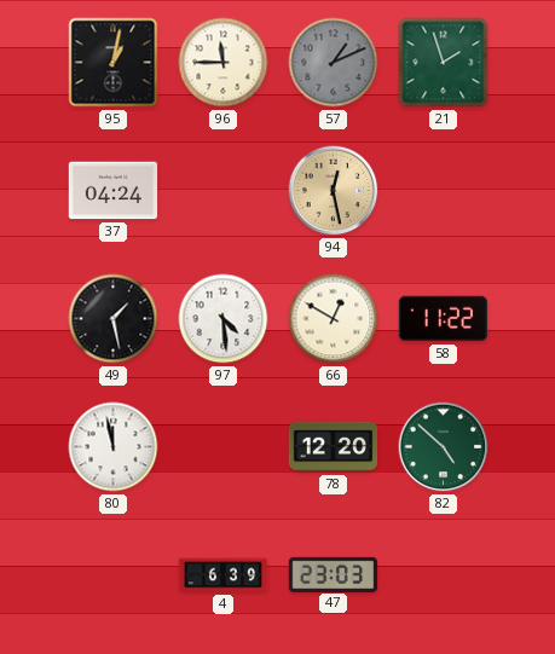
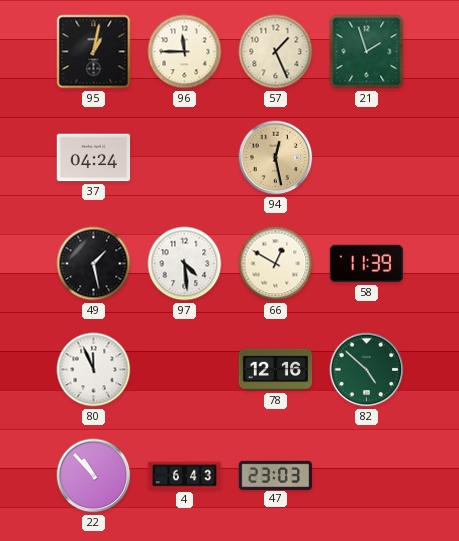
57: 1:11 -> 1:26 (276, 52)
57 dial: grey -> cream (276, 52)
58: 11:22 -> 11:39 (366, 264)
80: 11:58 -> 11:56 (94, 370)
78: 12:20 -> 12:16 (276, 370)
22: none -> 10:53 (94, 476)
4: 6:39 -> 6:43 (185, 476)
